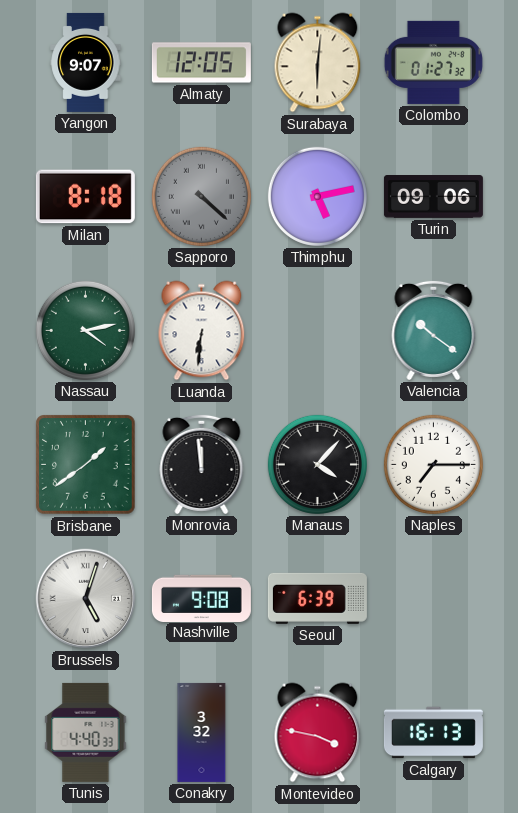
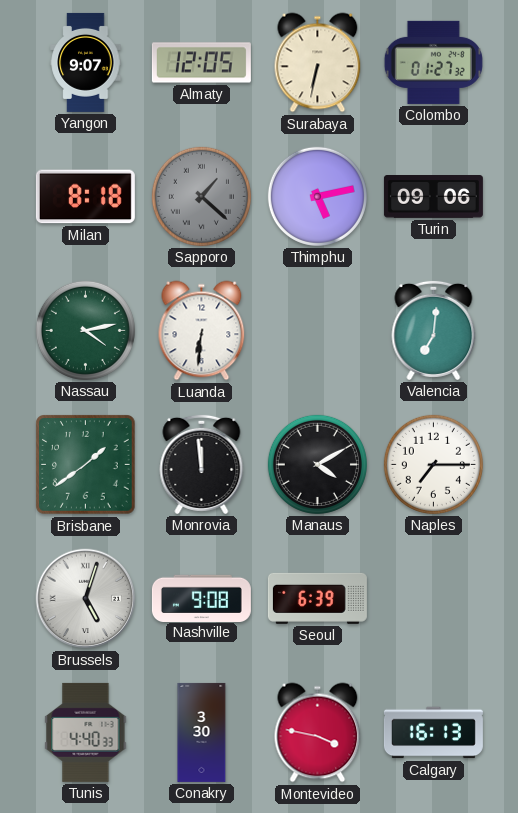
Surabaya: 6:01 -> 6:32 (318, 63)
Sapporo: 4:22 -> 1:22 (201, 196)
Valencia: 10:21 -> 7:01 (434, 330)
Manaus: 4:07 -> 4:10 (317, 464)
Conakry: 3:32 -> 3:30 (202, 732)
